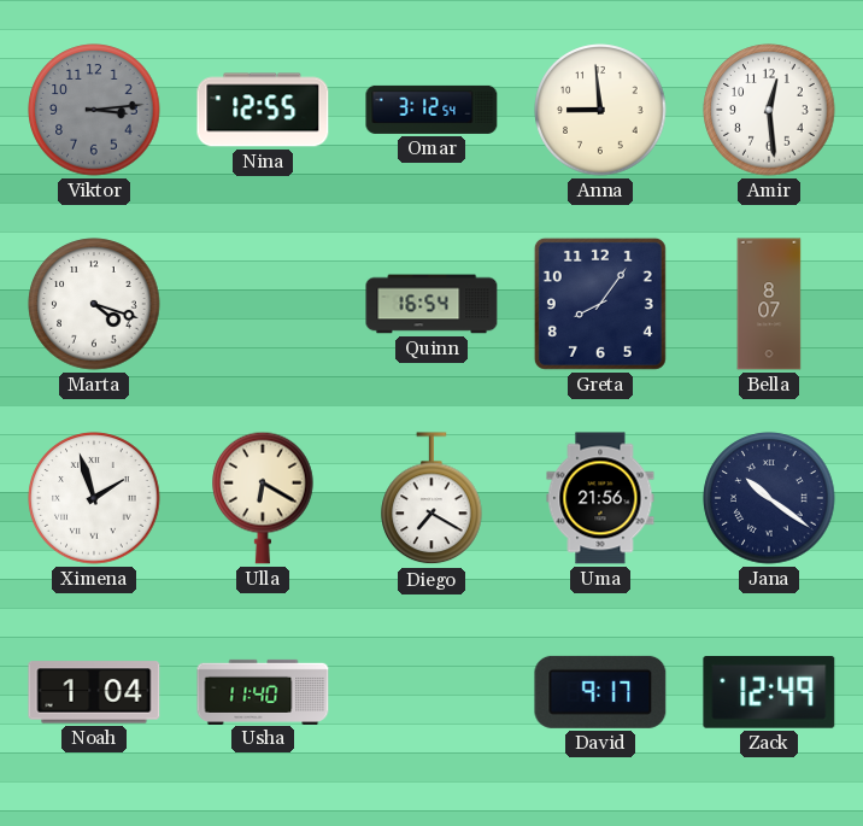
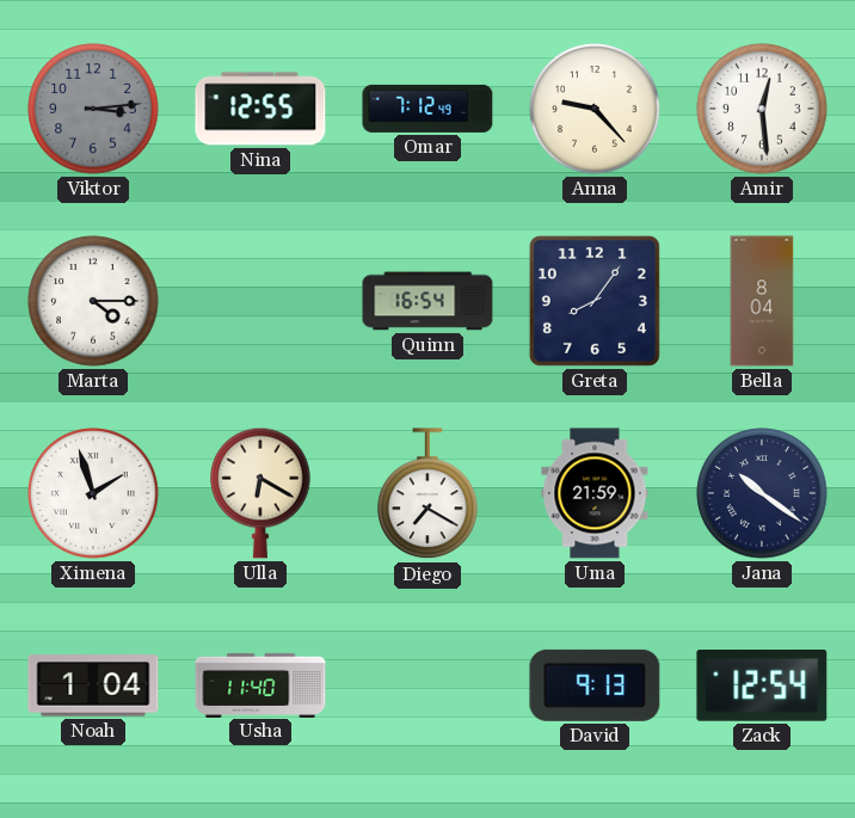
Omar: 3:12 -> 7:12 (427, 109)
Anna: 8:59 -> 9:23 (595, 109)
Marta: 4:18 -> 4:15 (93, 301)
Bella: 8:07 -> 8:04 (762, 301)
Uma: 21:56 -> 21:59 (595, 493)
David: 9:17 -> 9:13 (595, 685)
Zack: 12:49 -> 12:54 (762, 687)
